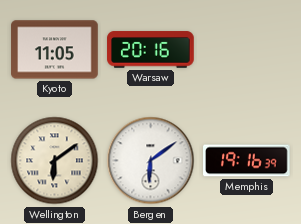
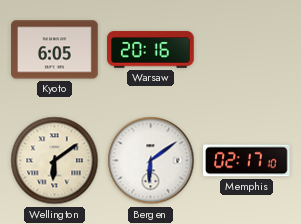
Kyoto: 11:05 -> 6:05 (55, 50)
Memphis: 19:16 -> 02:17 (247, 161)
